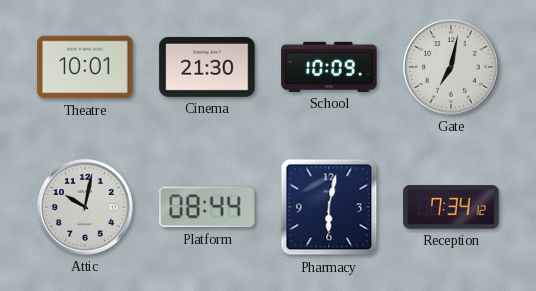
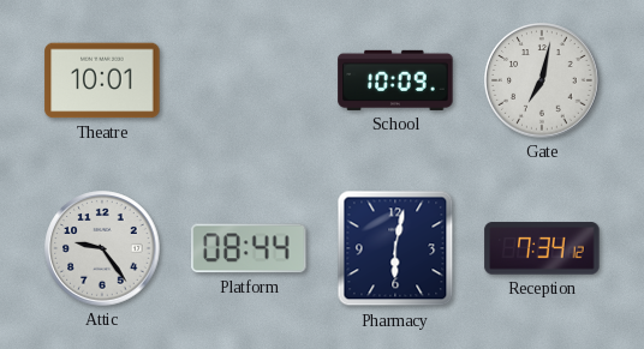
Cinema: 21:30 -> none (207, 67)
Attic: 10:02 -> 9:24 (102, 248)
